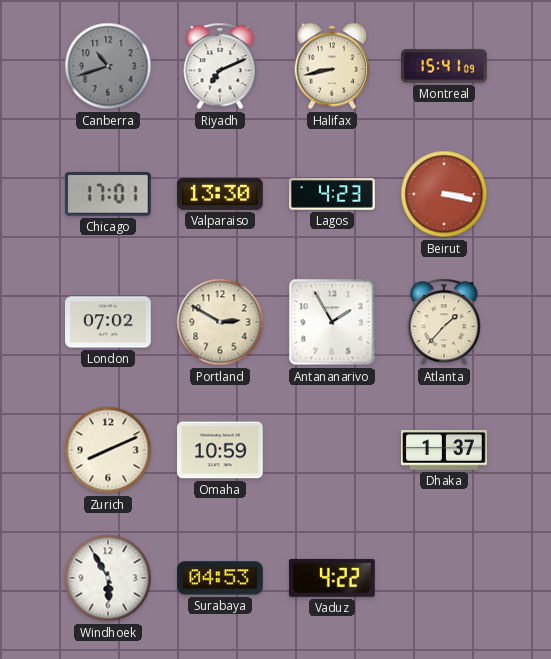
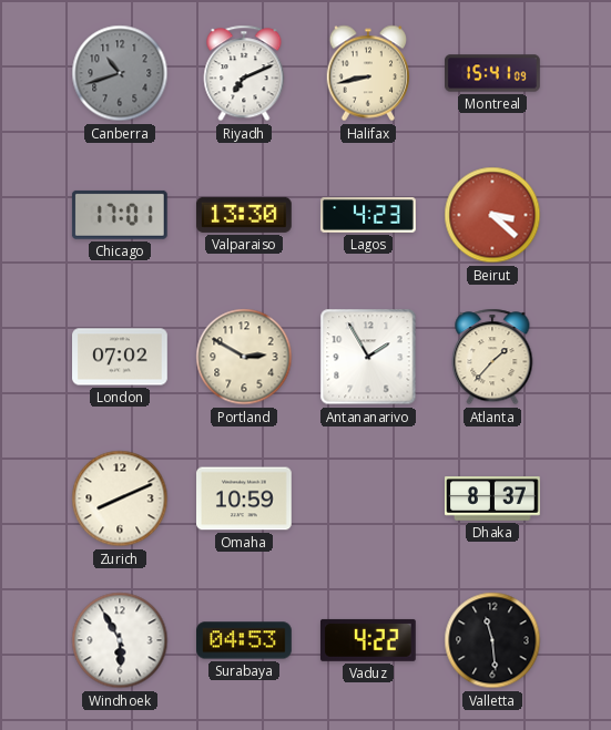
Beirut: 3:17 -> 3:22 (492, 215)
Dhaka: 1:37 -> 8:37 (493, 498)
Valletta: none -> 11:29 (492, 640)
